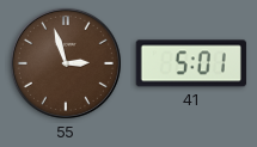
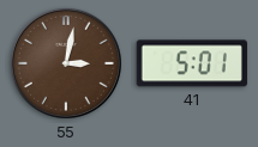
55: 2:57 -> 3:02 (66, 63)
